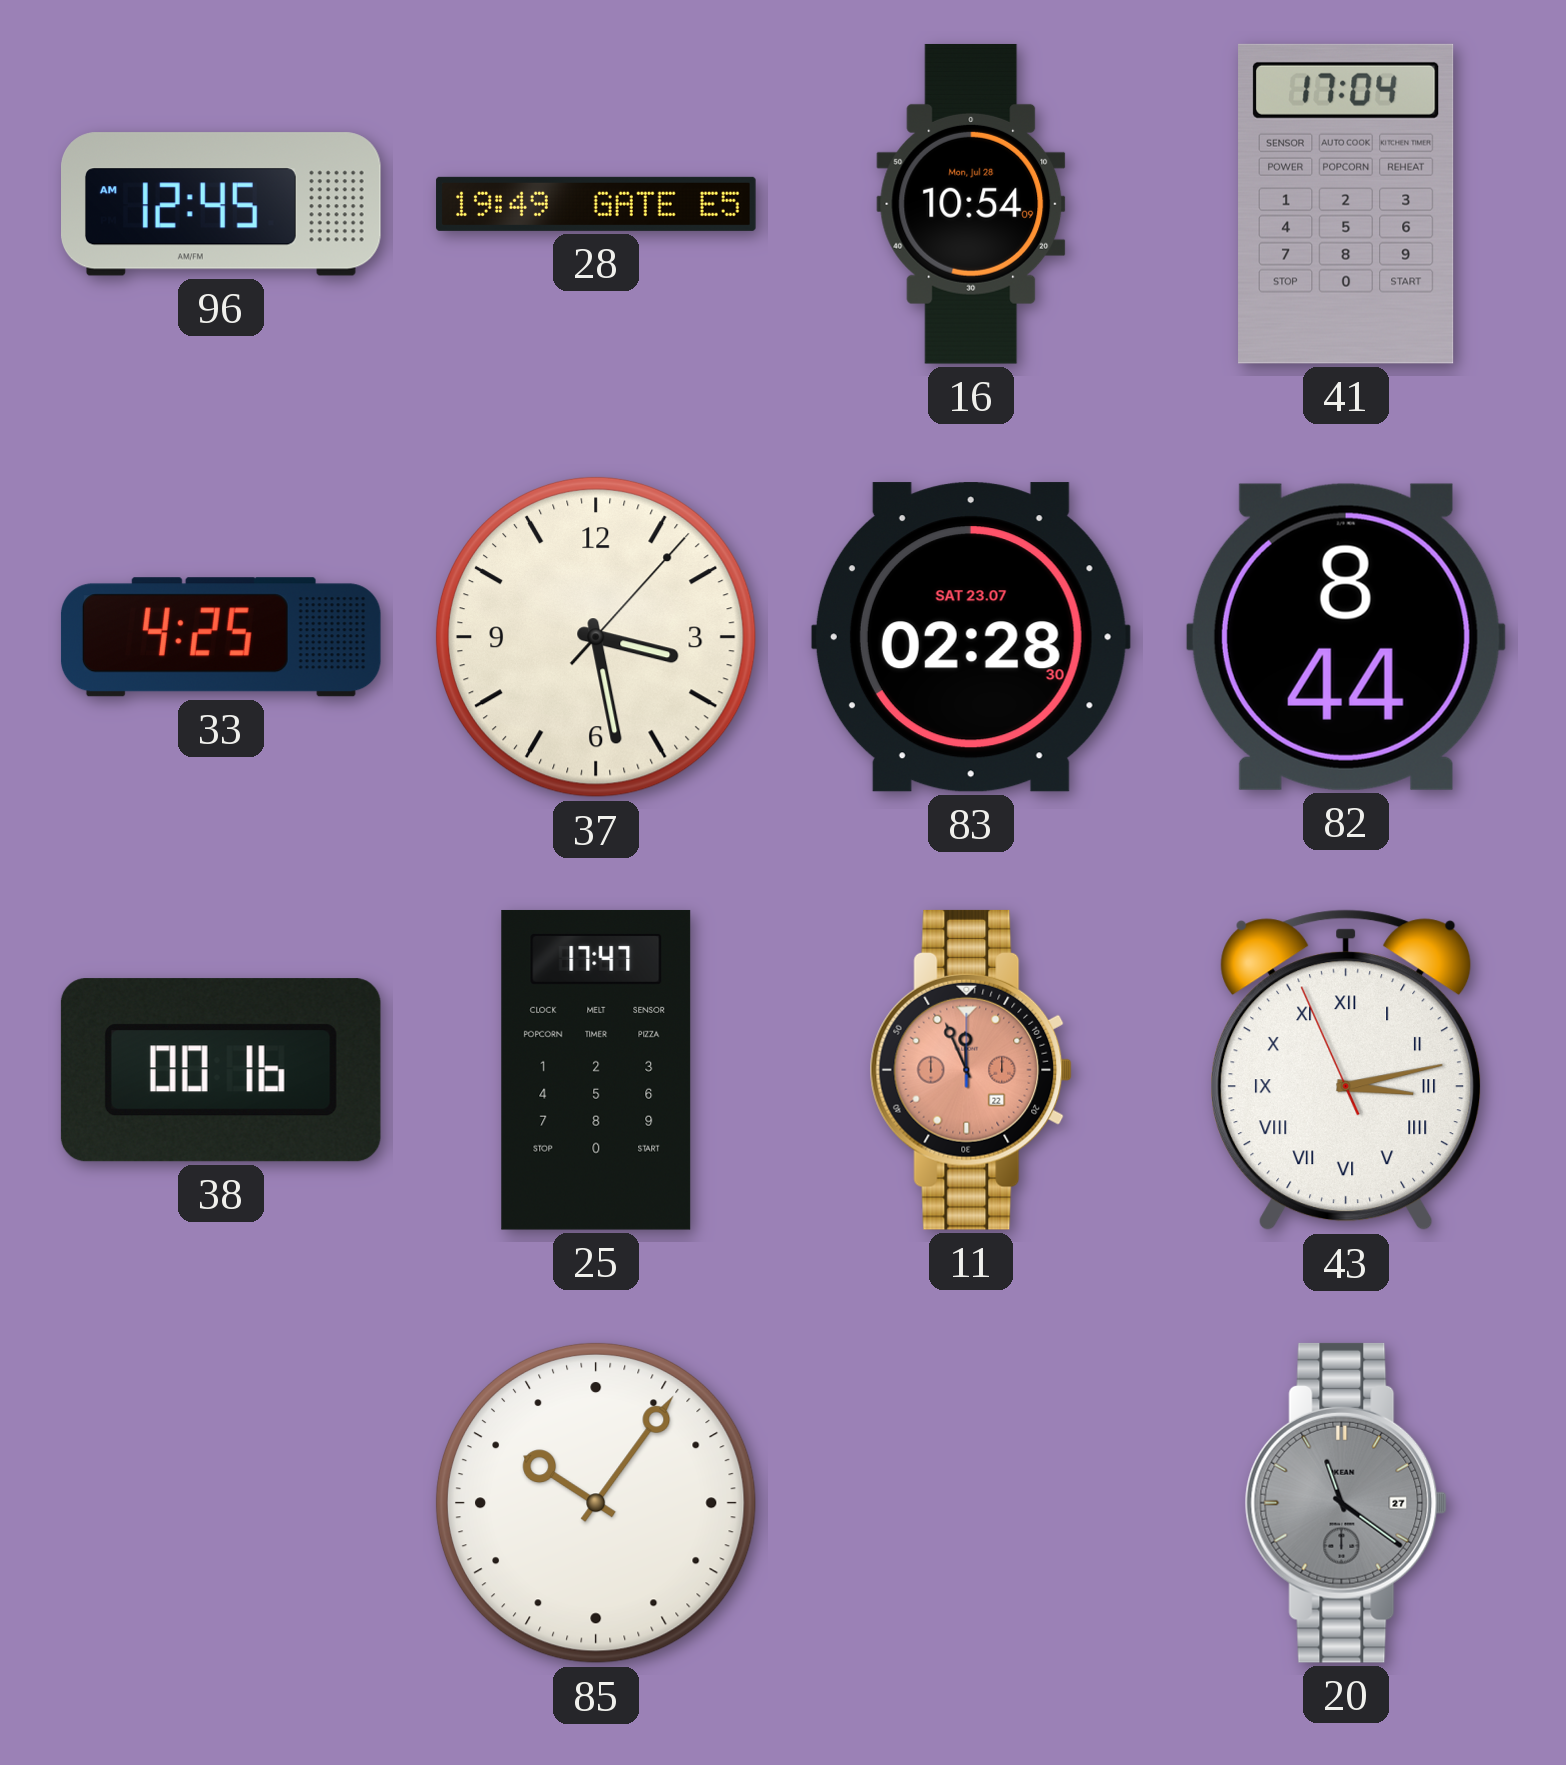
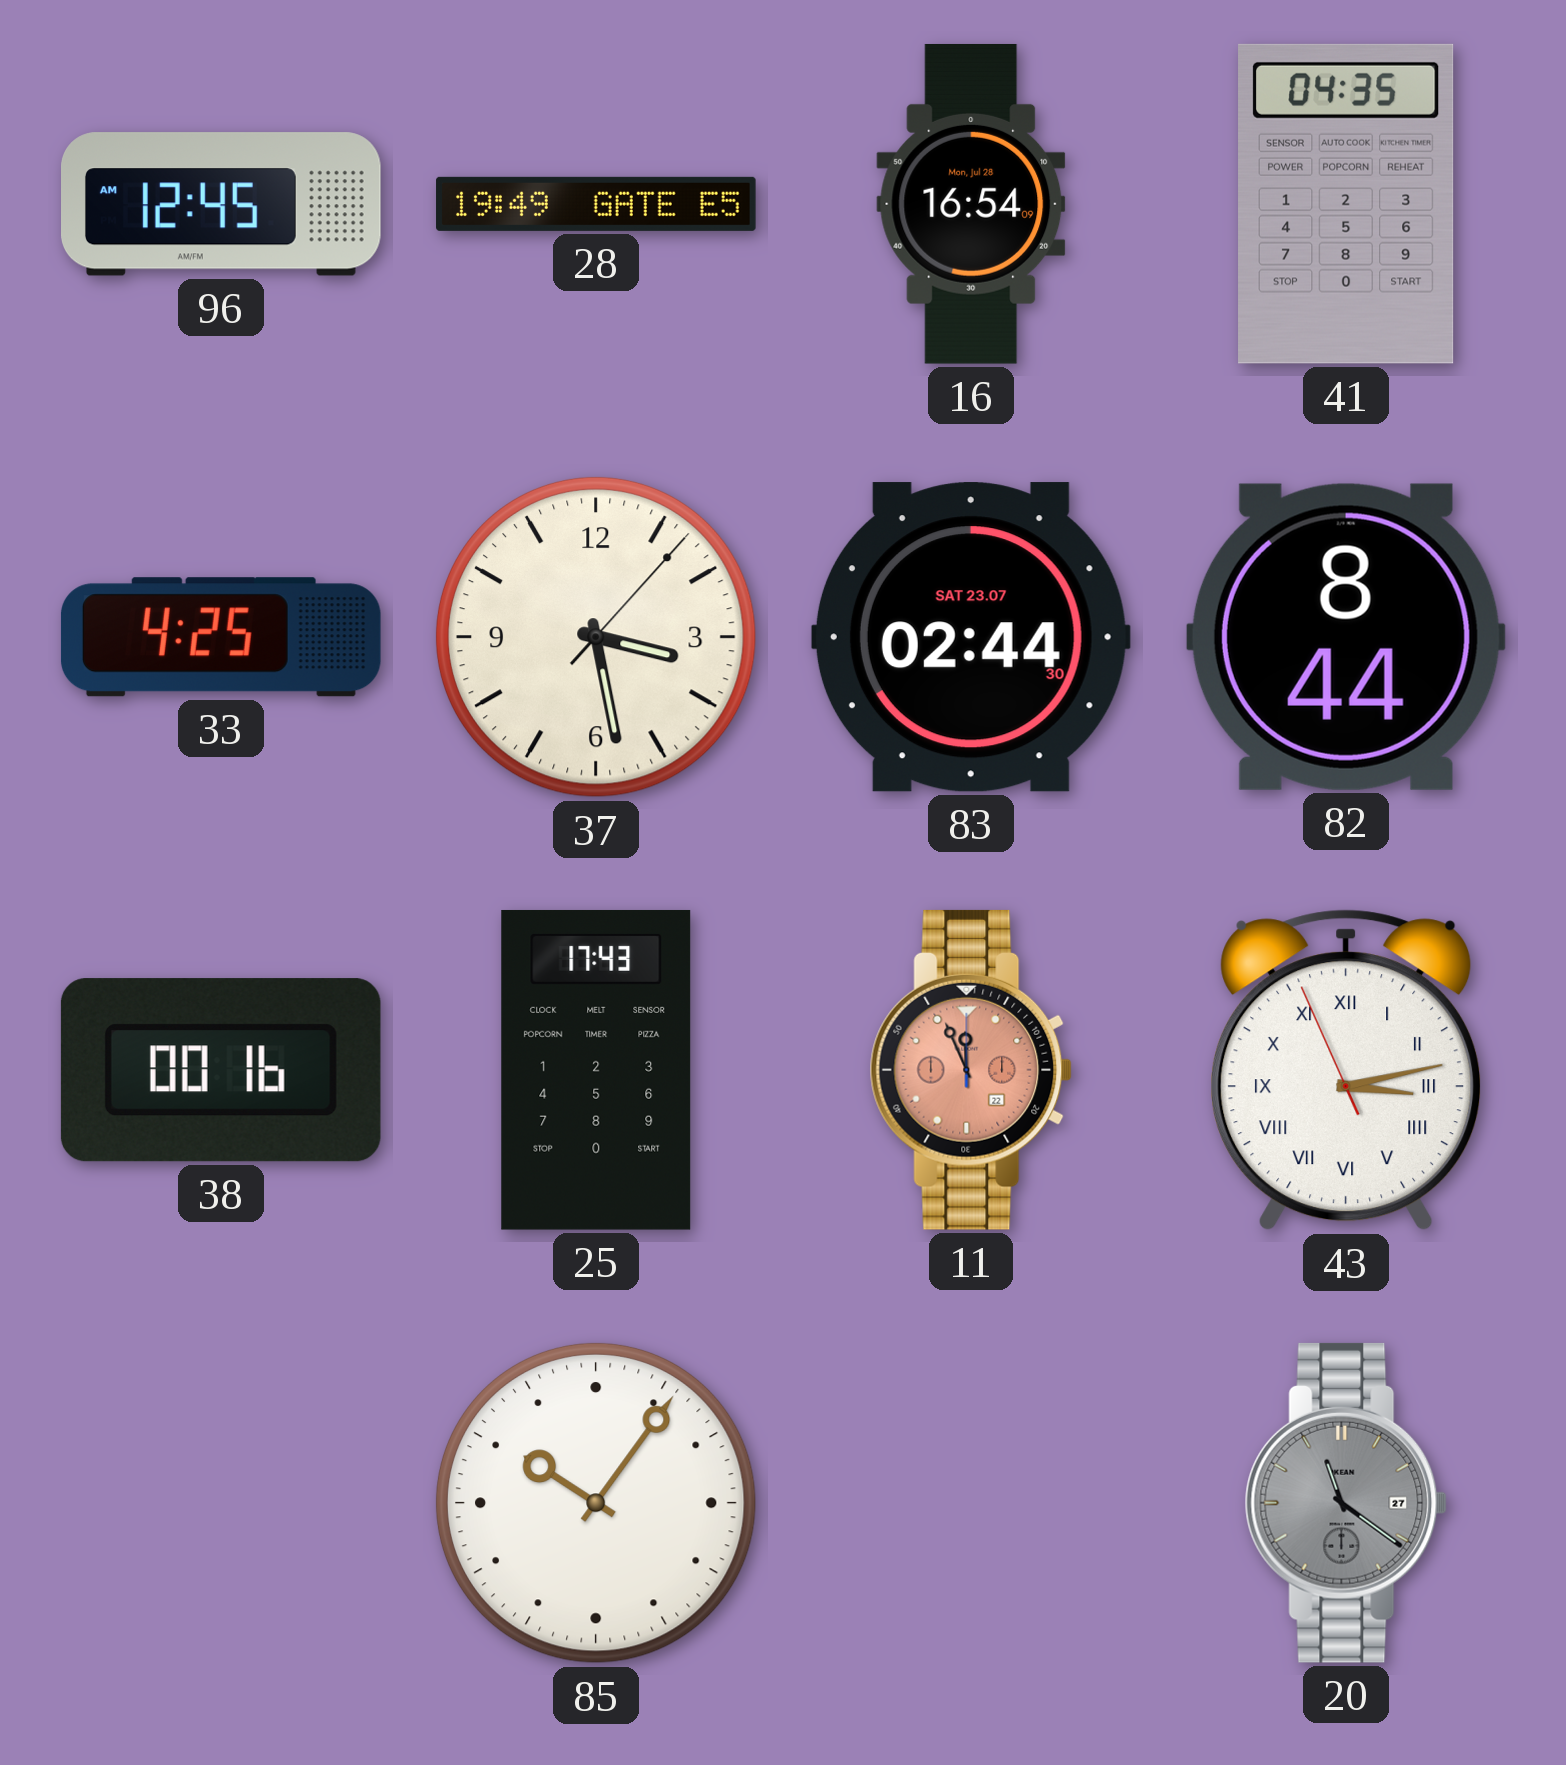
16: 10:54 -> 16:54 (971, 204)
41: 17:04 -> 04:35 (1346, 204)
83: 02:28 -> 02:44 (971, 637)
25: 17:47 -> 17:43 (596, 1070)
